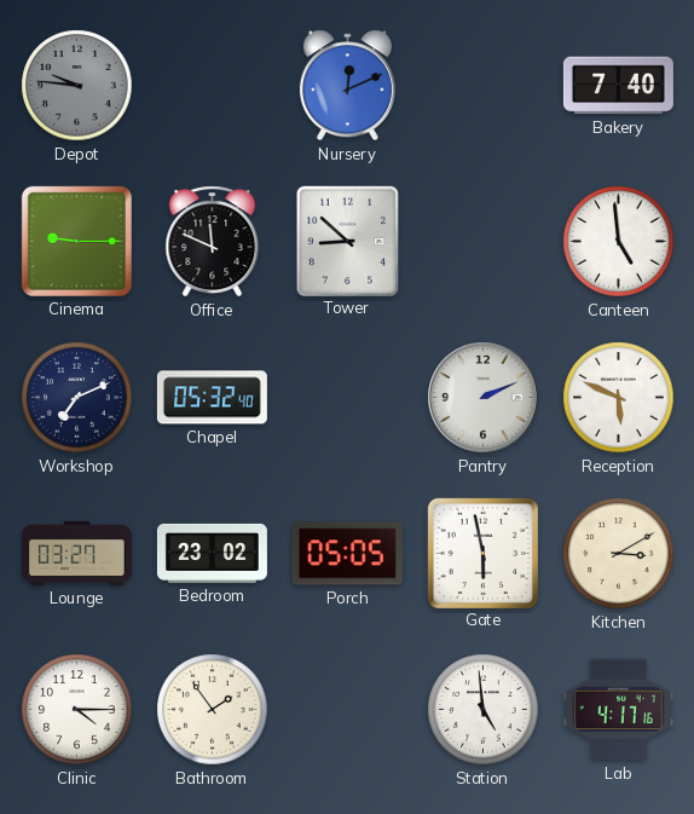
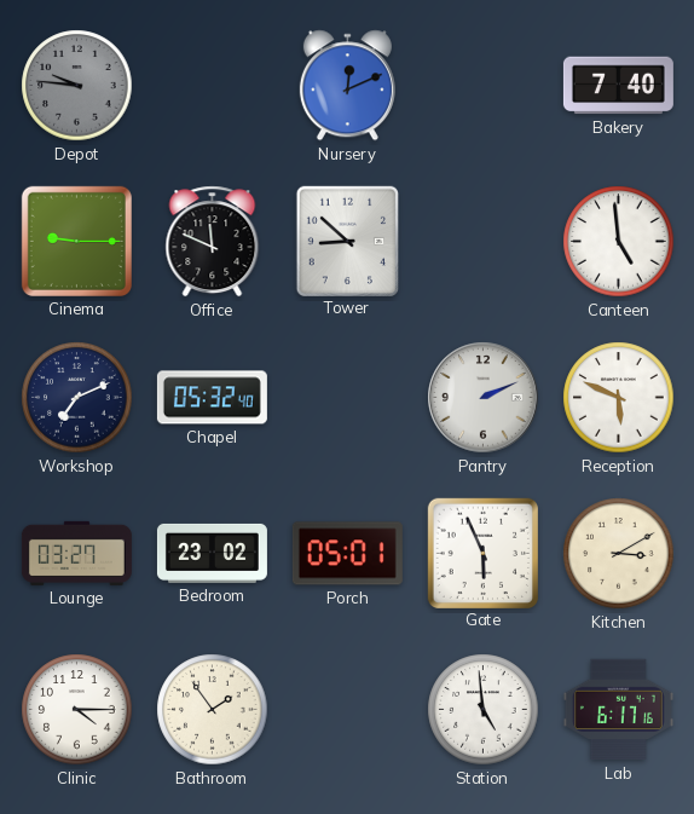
Porch: 05:05 -> 05:01 (347, 554)
Gate: 5:58 -> 5:56 (482, 553)
Lab: 4:17 -> 6:17 (618, 710)
